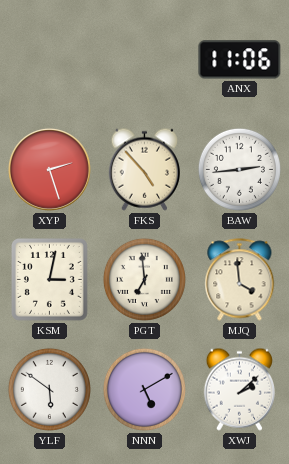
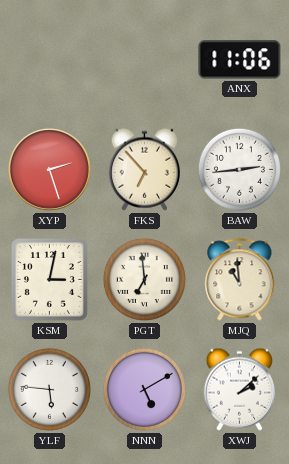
FKS: 4:53 -> 6:53 (144, 169)
MJQ: 3:59 -> 10:59 (240, 280)
YLF: 5:51 -> 5:46 (49, 389)
